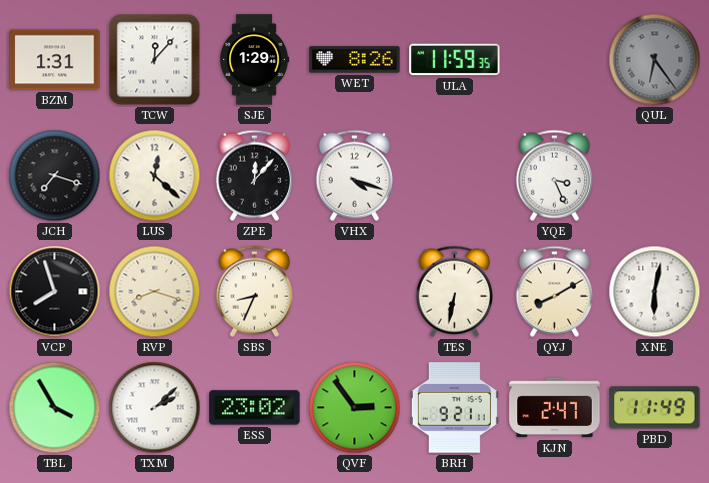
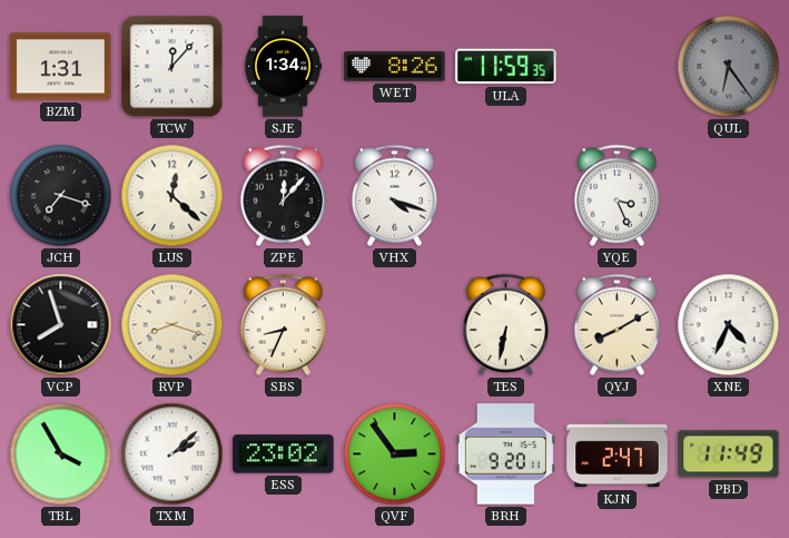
SJE: 1:29 -> 1:34 (284, 67)
XNE: 6:02 -> 4:34 (729, 325)
BRH: 9:21 -> 9:20 (505, 454)
